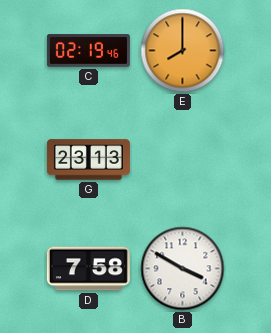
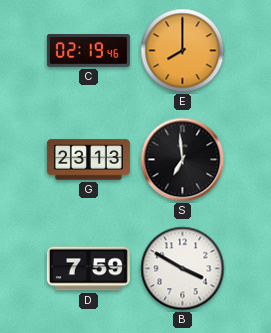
S: none -> 6:59 (183, 160)
D: 7:58 -> 7:59 (88, 269)
